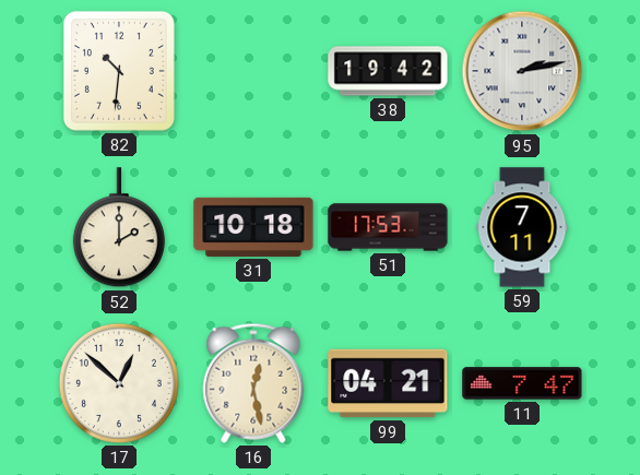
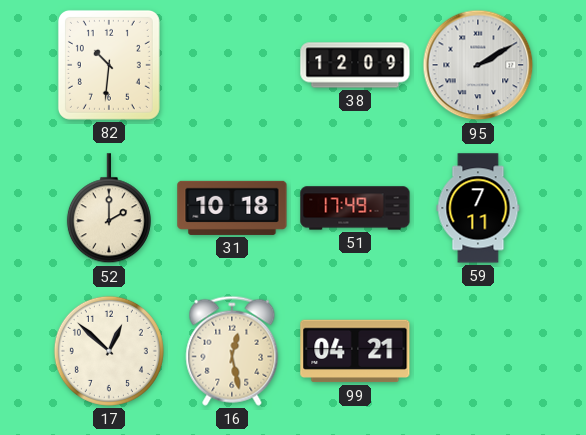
38: 19:42 -> 12:09 (355, 65)
95: 2:13 -> 2:10 (478, 65)
51: 17:53 -> 17:49 (355, 208)
11: 7:47 -> none (522, 383)
